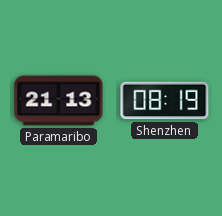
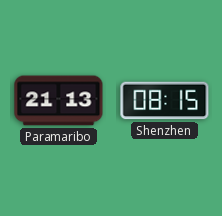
Shenzhen: 08:19 -> 08:15 (165, 101)
